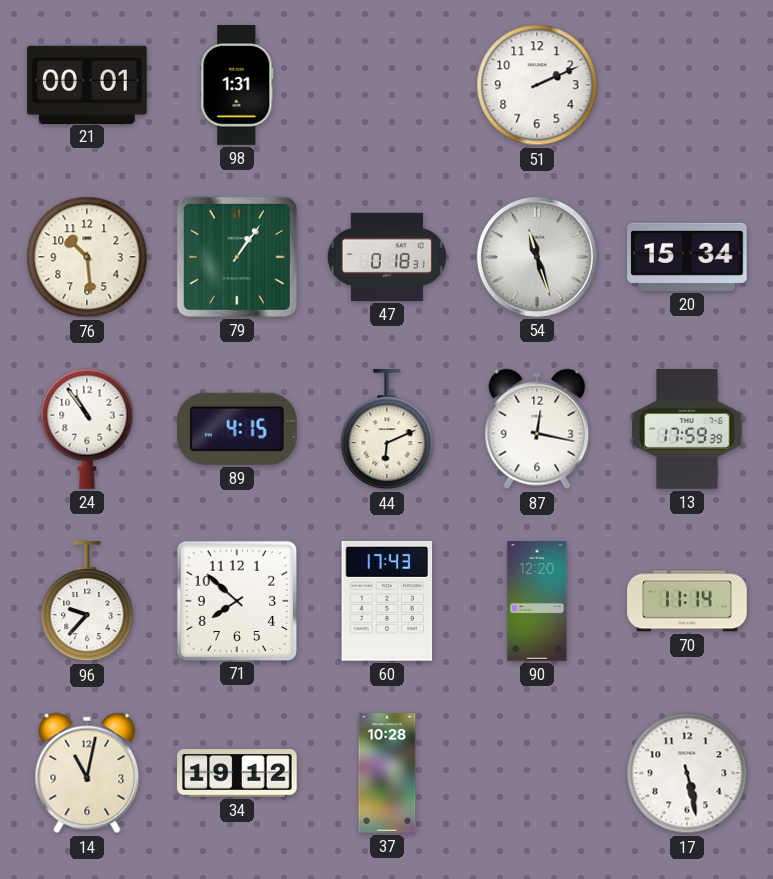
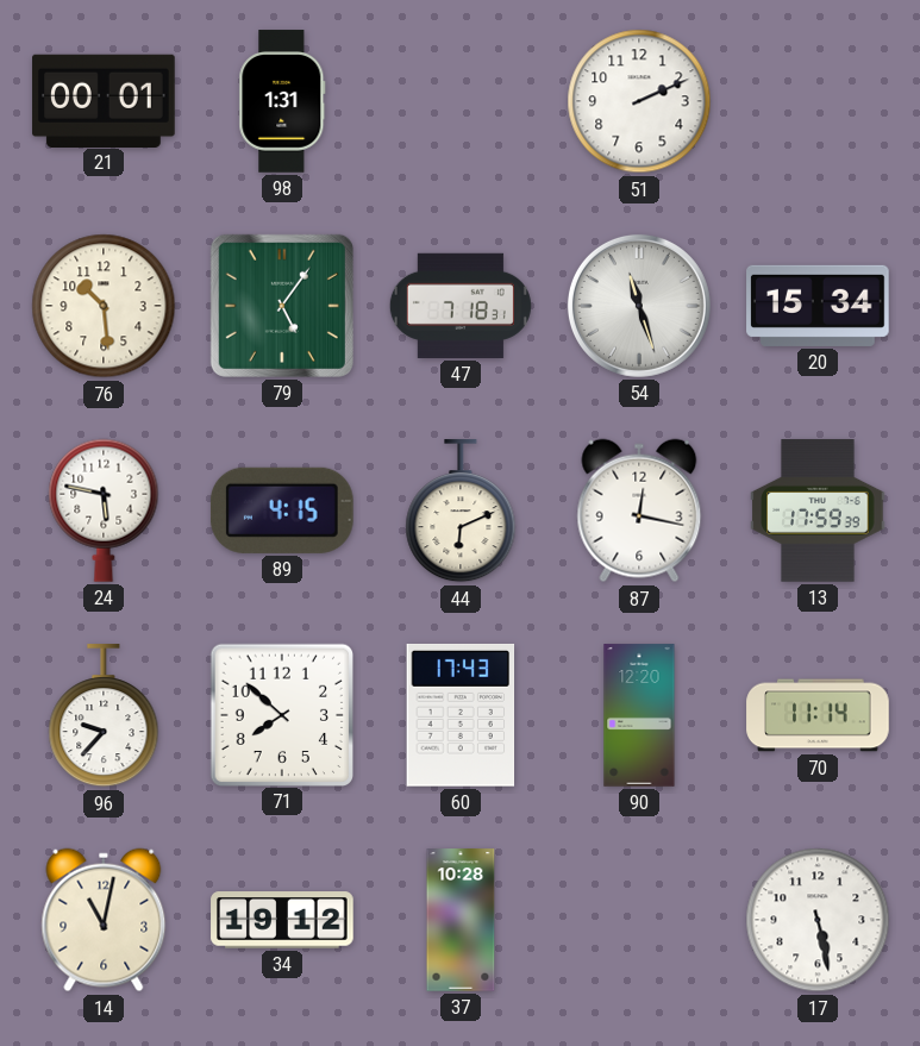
79: 1:06 -> 5:06 (282, 306)
47: 0:18 -> 7:18 (461, 306)
24: 10:54 -> 5:47 (104, 511)
